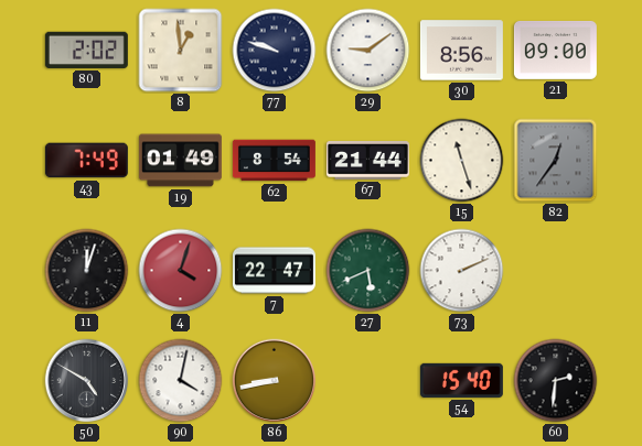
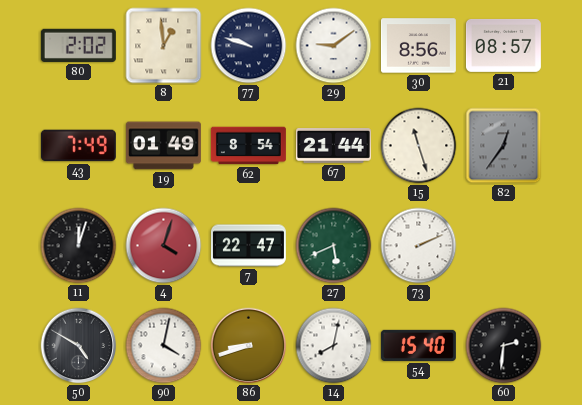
21: 09:00 -> 08:57 (503, 45)
86: 8:43 -> 8:42 (249, 346)
14: none -> 8:02 (334, 346)
